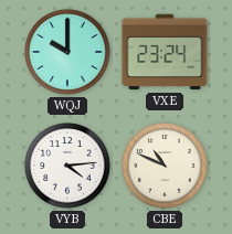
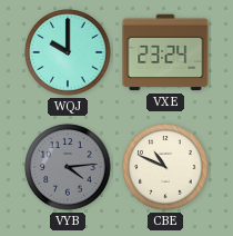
VYB dial: white -> grey (68, 167)
